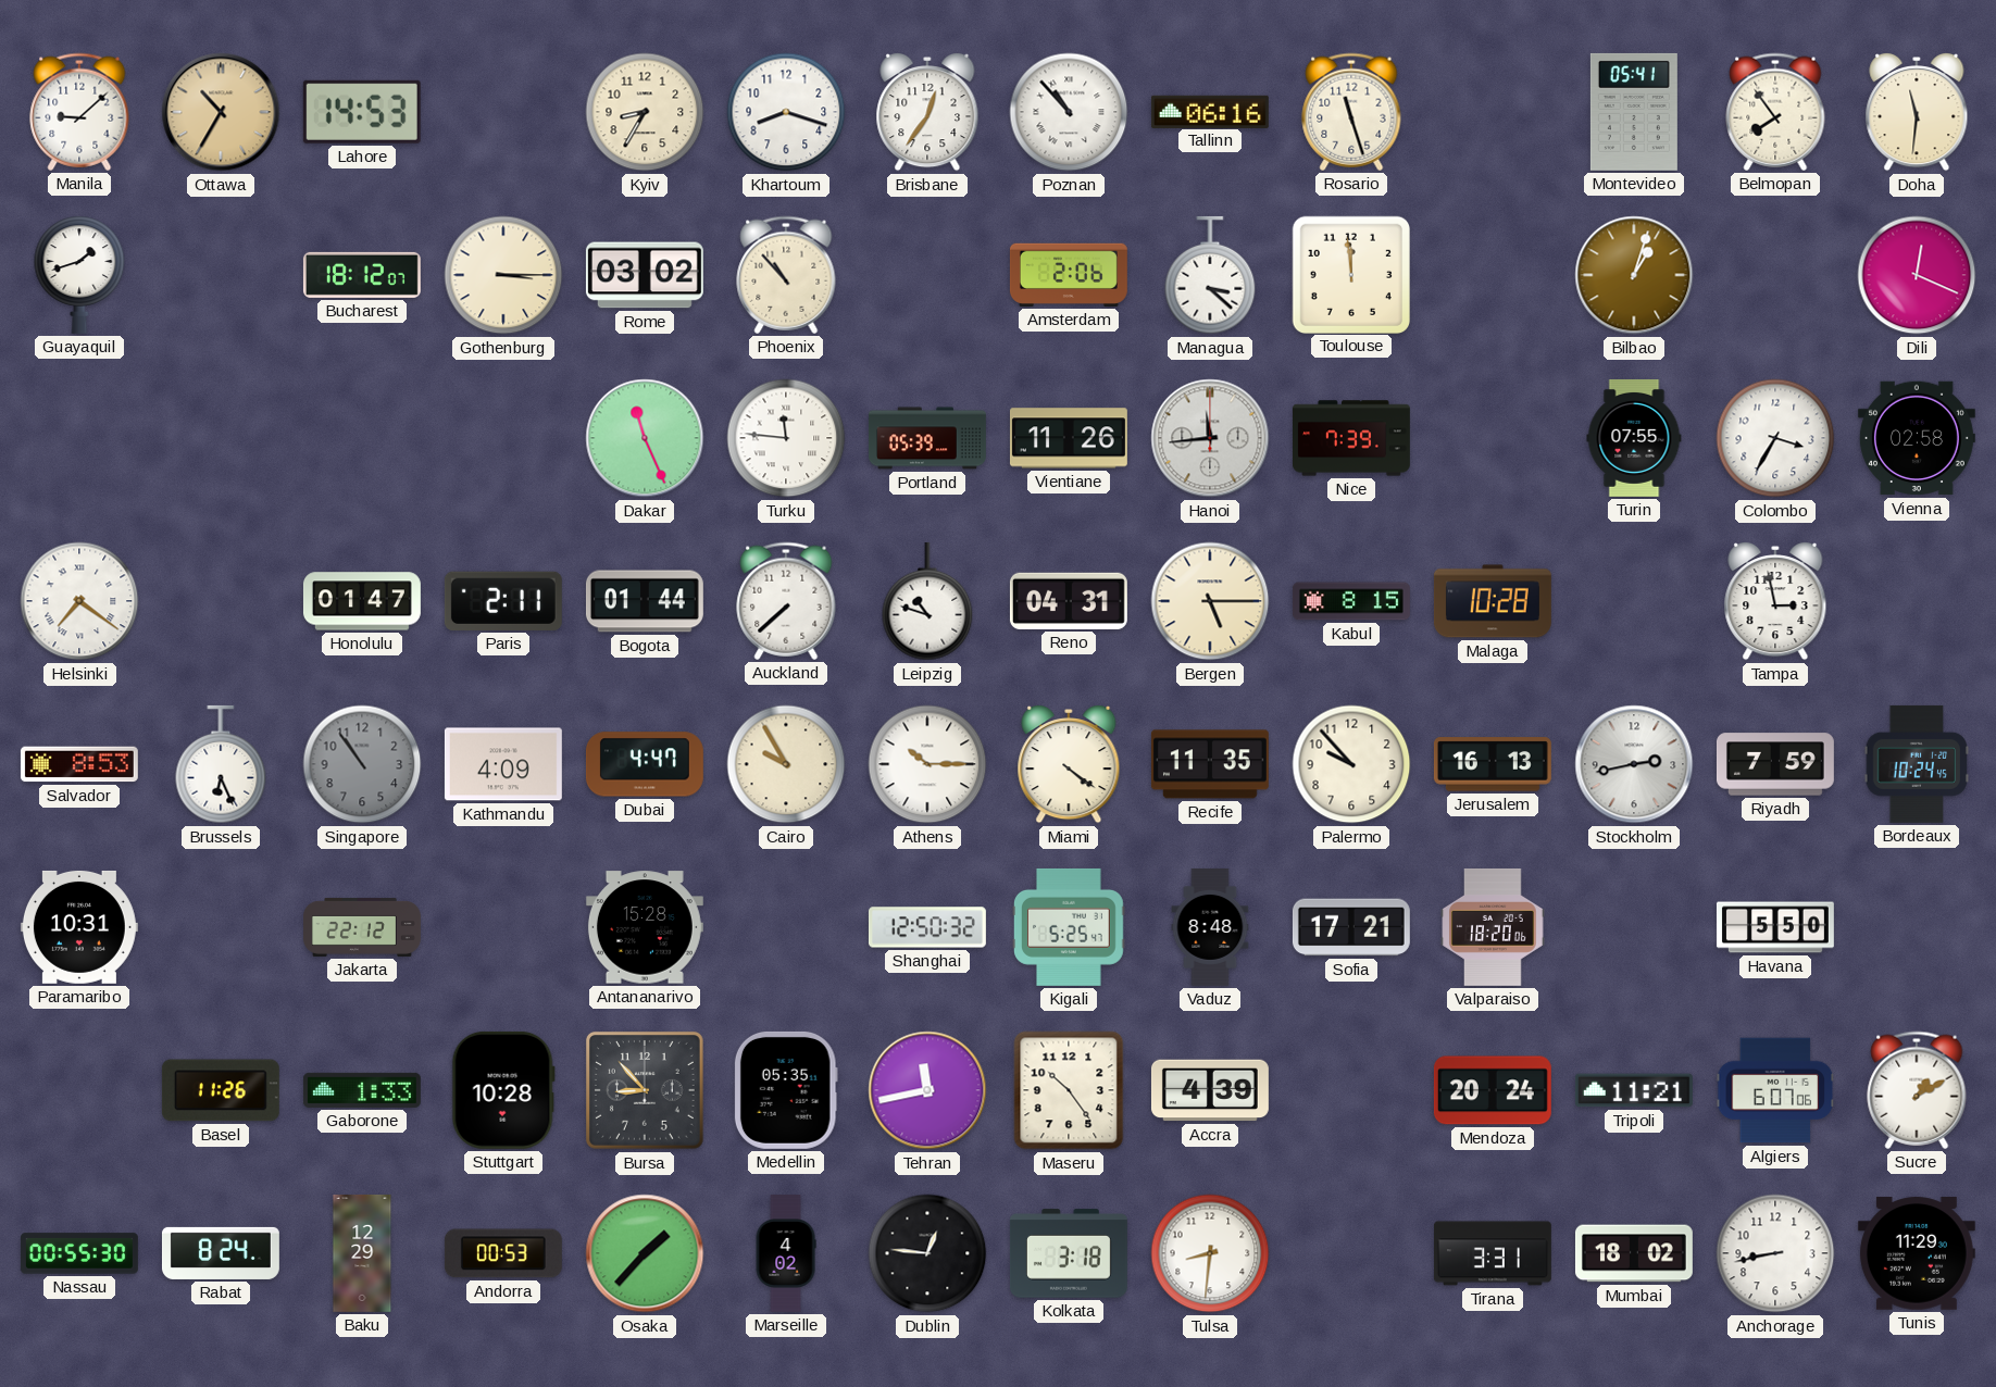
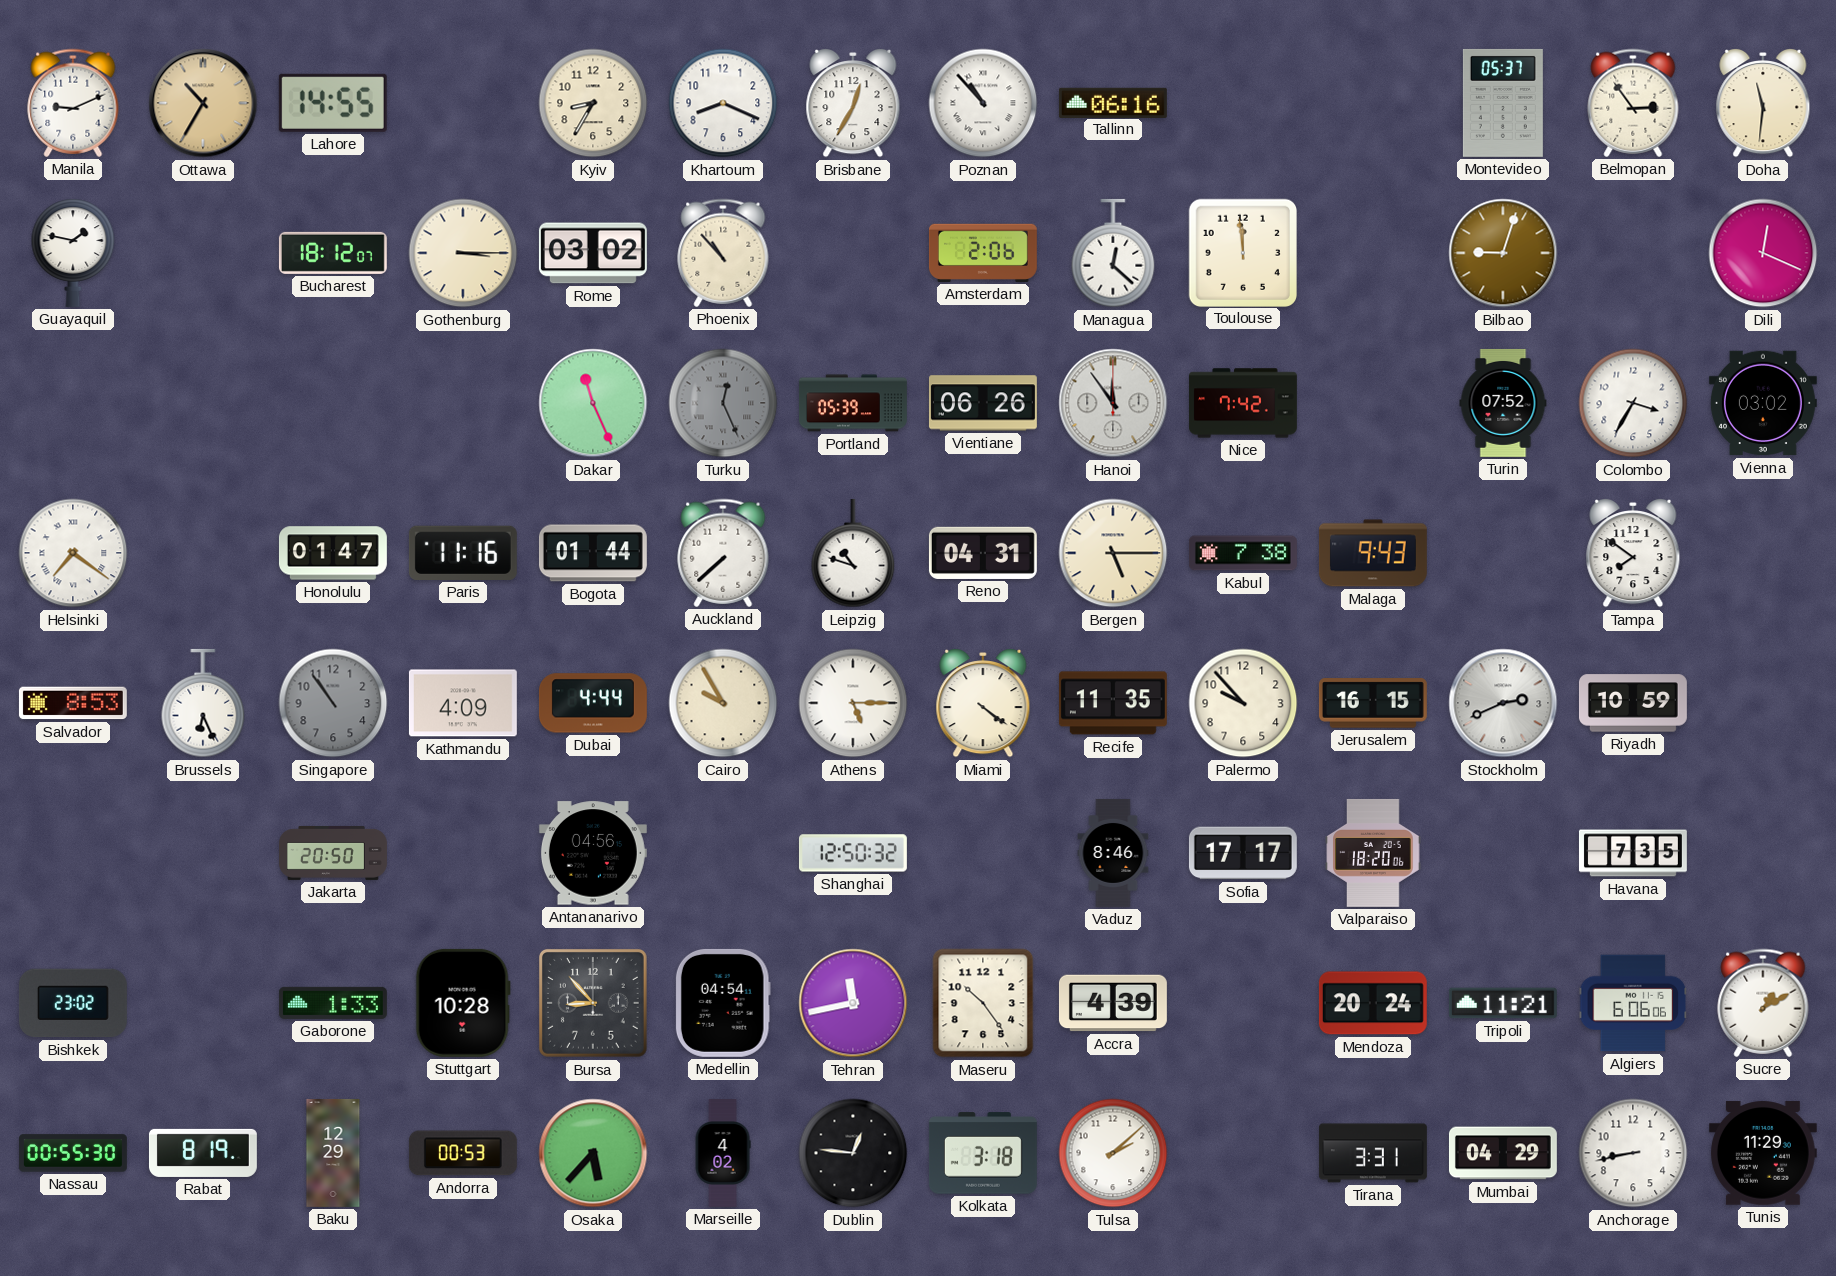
Manila: 9:08 -> 9:11 (73, 103)
Lahore: 14:53 -> 14:55 (333, 103)
Khartoum: 8:18 -> 8:19 (723, 103)
Brisbane: 12:36 -> 12:35 (853, 104)
Rosario: 11:27 -> none (1351, 112)
Montevideo: 05:41 -> 05:37 (1503, 103)
Belmopan: 7:54 -> 2:54 (1633, 103)
Guayaquil: 1:42 -> 1:47 (73, 253)
Managua: 3:22 -> 12:22 (1113, 253)
Bilbao: 1:03 -> 9:03 (1503, 253)
Turku: 11:46 -> 12:26 (723, 403)
Turku dial: white -> grey (723, 403)
Vientiane: 11:26 -> 06:26 (983, 403)
Hanoi: 11:44 -> 11:54 (1113, 403)
Nice: 7:39 -> 7:42 (1243, 403)
Turin: 07:55 -> 07:52 (1503, 403)
Vienna: 02:58 -> 03:02 (1763, 403)
Paris: 2:11 -> 11:16 (463, 553)
Kabul: 8:15 -> 7:38 (1243, 553)
Malaga: 10:28 -> 9:43 (1373, 553)
Tampa: 2:58 -> 7:51 (1633, 554)
Dubai: 4:47 -> 4:44 (593, 703)
Athens: 10:15 -> 5:15 (853, 703)
Jerusalem: 16:13 -> 16:15 (1373, 703)
Stockholm: 2:43 -> 2:41 (1503, 703)
Riyadh: 7:59 -> 10:59 (1633, 703)
Bordeaux: 10:24 -> none (1916, 764)
Paramaribo: 10:31 -> none (79, 927)
Jakarta: 22:12 -> 20:50 (334, 853)
Antananarivo: 15:28 -> 04:56 (593, 853)
Kigali: 5:25 -> none (1070, 927)
Vaduz: 8:48 -> 8:46 (1113, 853)
Sofia: 17:21 -> 17:17 (1243, 853)
Havana: 5:50 -> 7:35 (1633, 853)
Bishkek: none -> 23:02 (73, 1003)
Basel: 11:26 -> none (221, 1090)
Medellin: 05:35 -> 04:54 (723, 1003)
Algiers: 6:07 -> 6:06 (1633, 1003)
Rabat: 8:24 -> 8:19 (203, 1153)
Osaka: 1:37 -> 5:37 (593, 1153)
Tulsa: 8:31 -> 2:08 (1113, 1153)
Mumbai: 18:02 -> 04:29 (1503, 1153)
